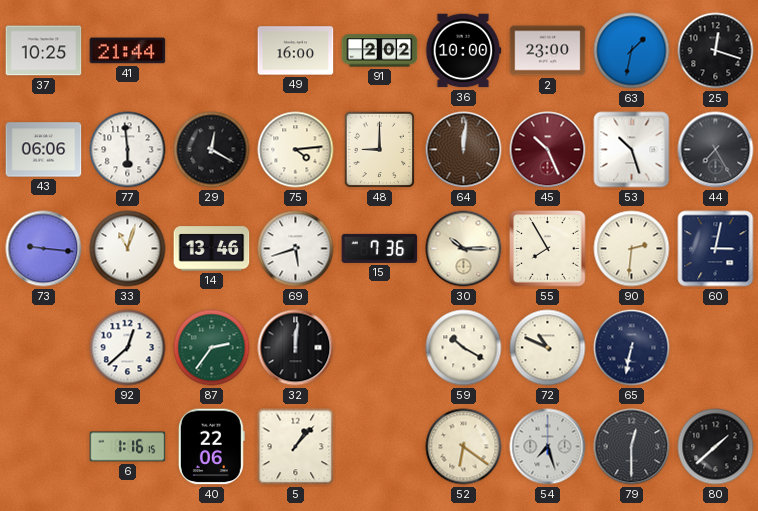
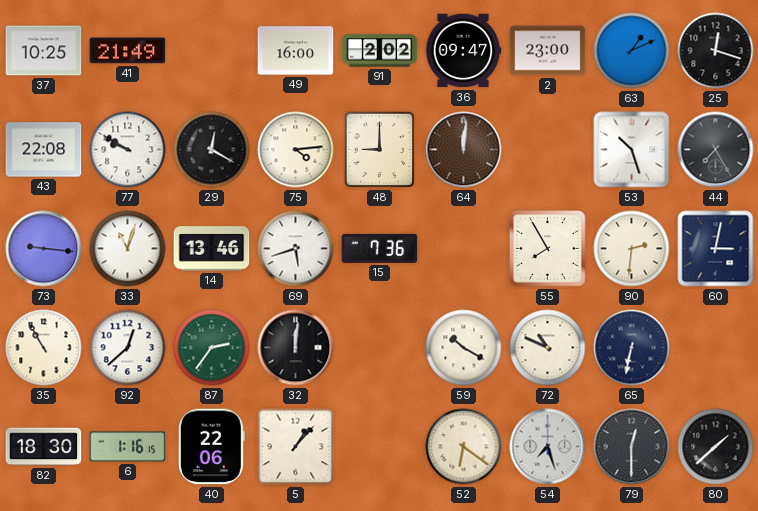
41: 21:44 -> 21:49 (128, 51)
36: 10:00 -> 09:47 (463, 51)
63: 1:32 -> 1:11 (632, 51)
43: 06:06 -> 22:08 (44, 150)
77: 5:59 -> 9:50 (128, 150)
45: 10:26 -> none (548, 150)
30: 10:15 -> none (464, 249)
35: none -> 10:55 (44, 348)
82: none -> 18:30 (44, 447)
